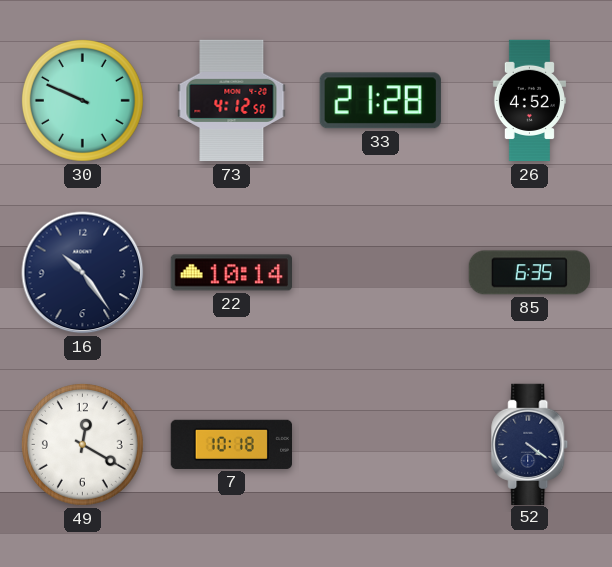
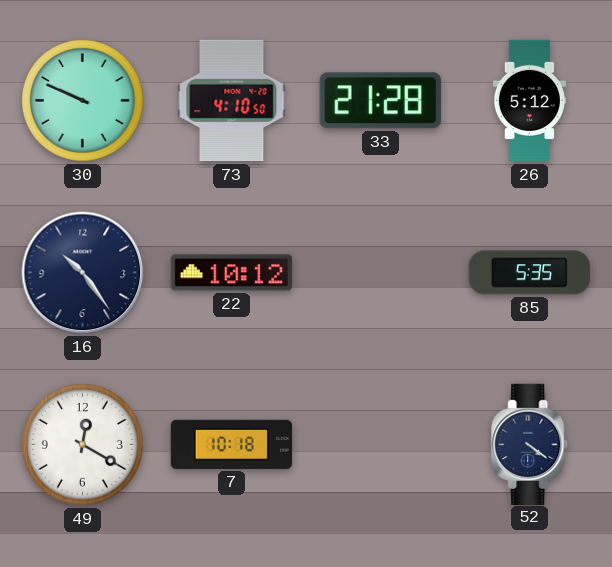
73: 4:12 -> 4:10 (232, 101)
26: 4:52 -> 5:12 (529, 101)
22: 10:14 -> 10:12 (231, 273)
85: 6:35 -> 5:35 (529, 273)
